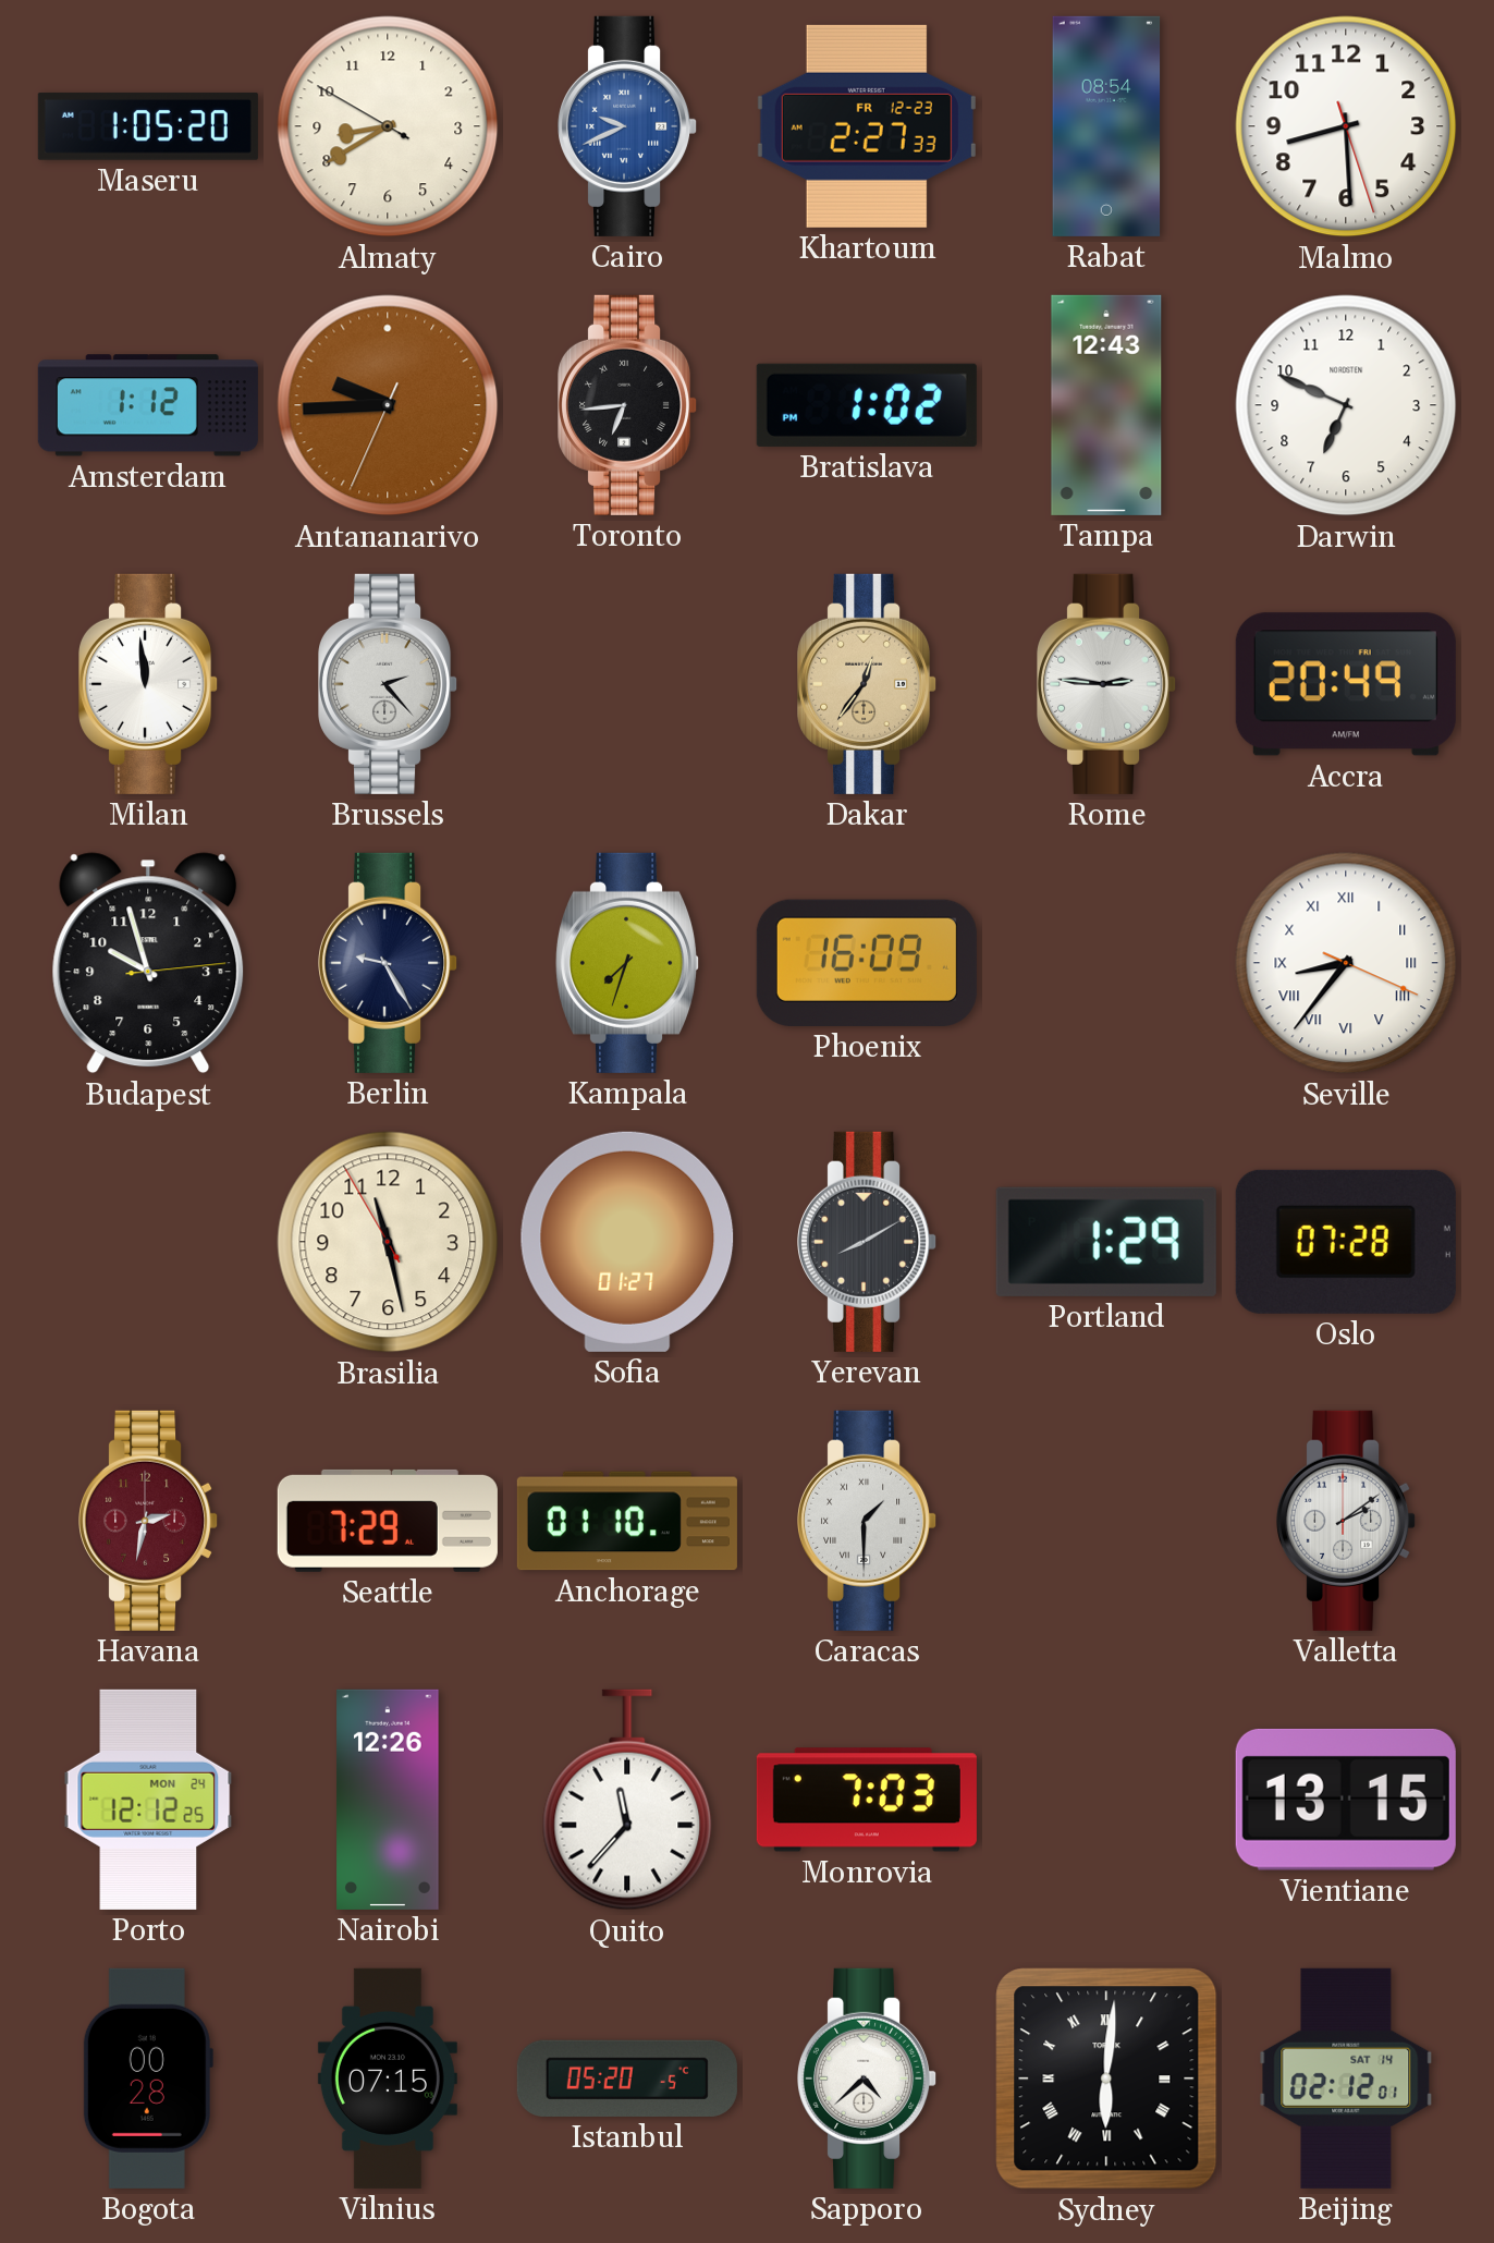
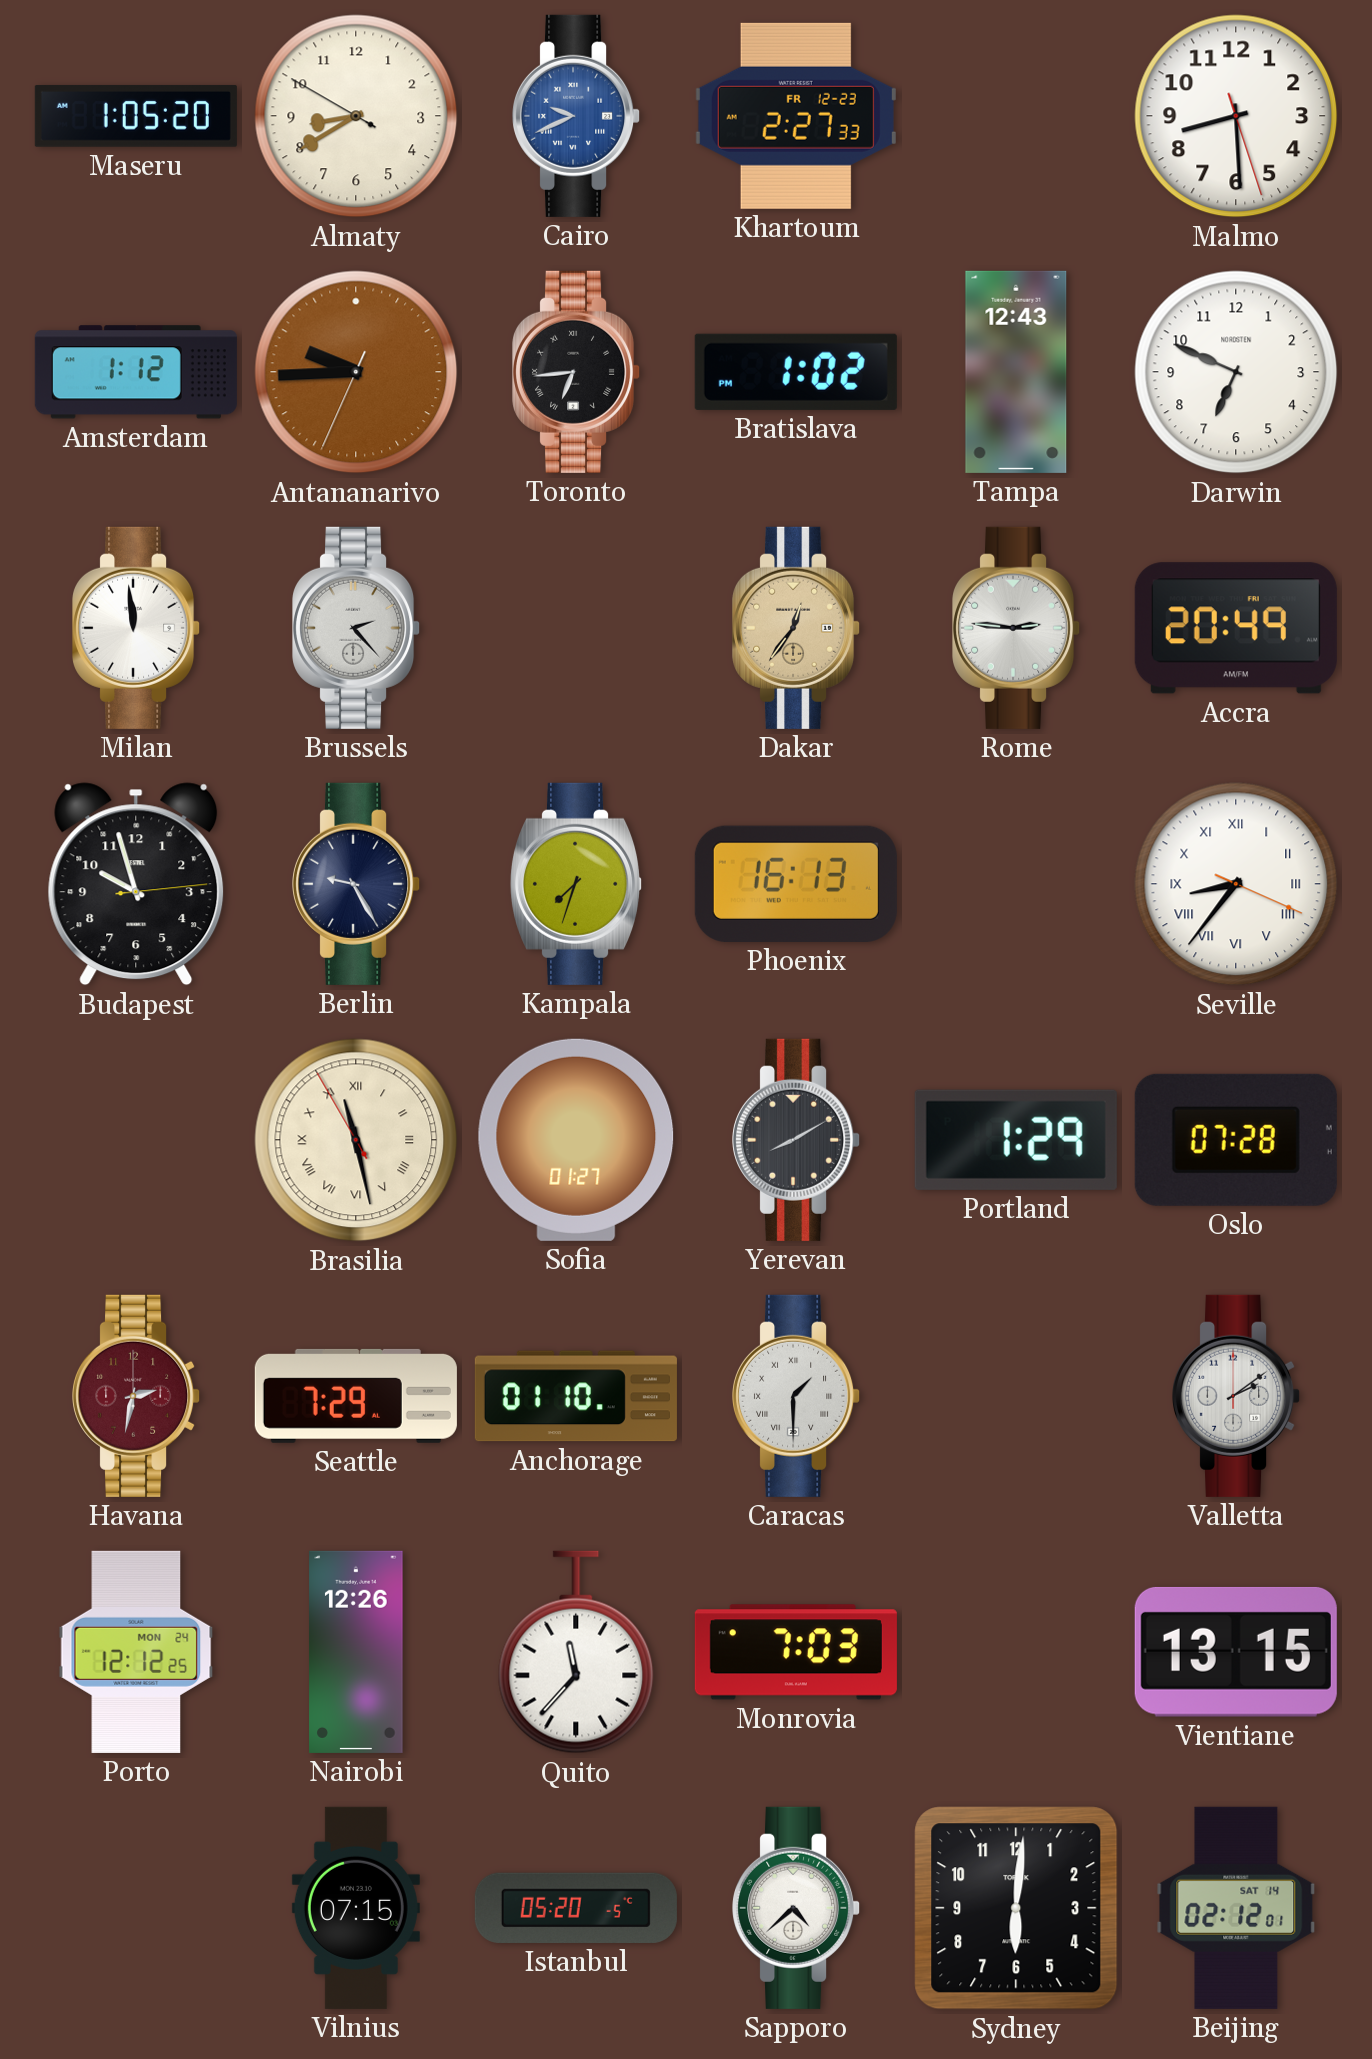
Rabat: 08:54 -> none (1106, 126)
Phoenix: 16:09 -> 16:13 (796, 884)
Brasilia numerals: Arabic -> Roman (356, 1140)
Bogota: 00:28 -> none (148, 2079)
Sydney numerals: Roman -> Arabic (1016, 1908)
